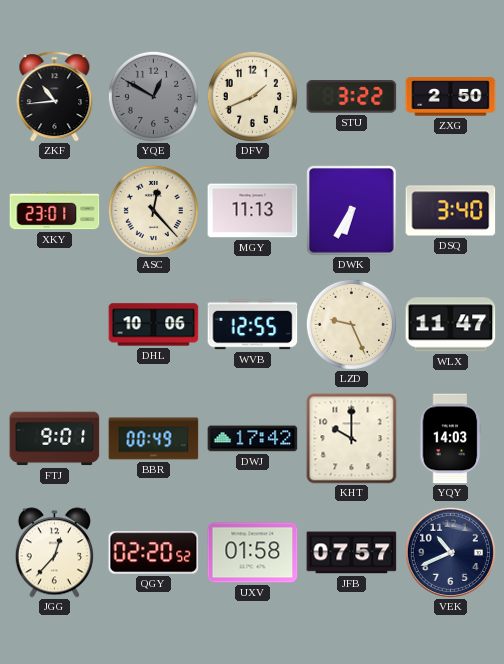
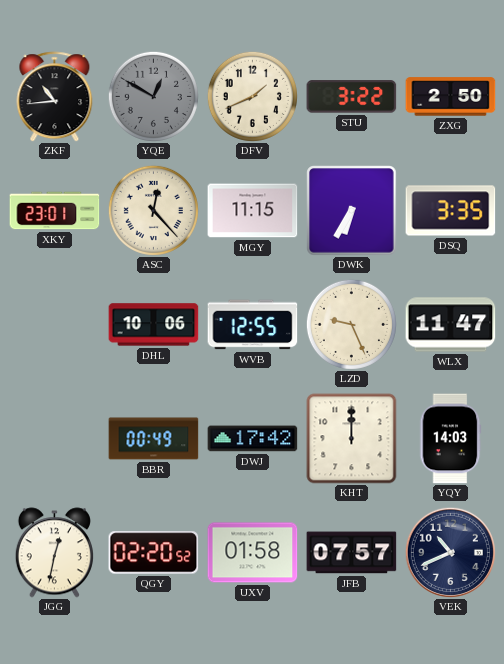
MGY: 11:13 -> 11:15 (253, 211)
DSQ: 3:40 -> 3:35 (451, 211)
FTJ: 9:01 -> none (55, 439)
KHT: 10:00 -> 12:00 (352, 439)
JGG: 12:37 -> 12:32 (54, 553)
